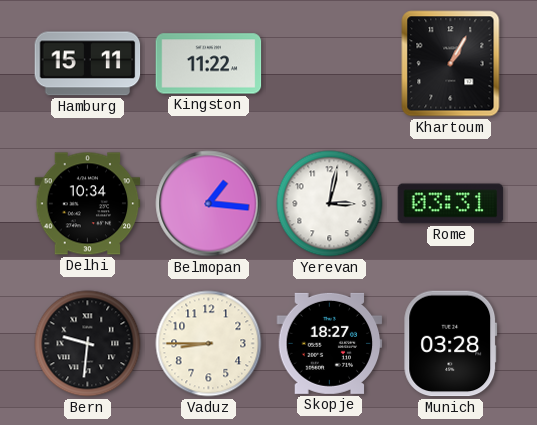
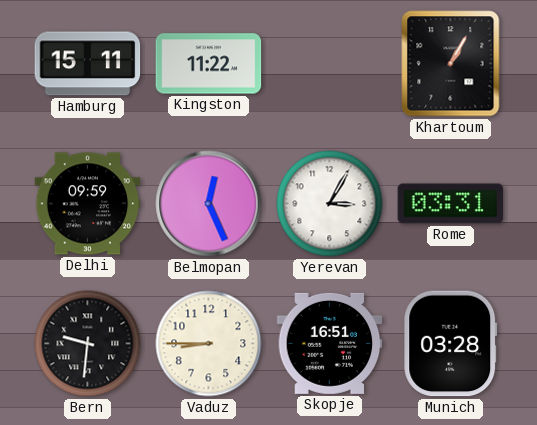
Delhi: 10:34 -> 09:59 (88, 204)
Belmopan: 1:16 -> 12:26 (209, 204)
Yerevan: 3:02 -> 3:05 (330, 204)
Skopje: 18:27 -> 16:51 (330, 343)
